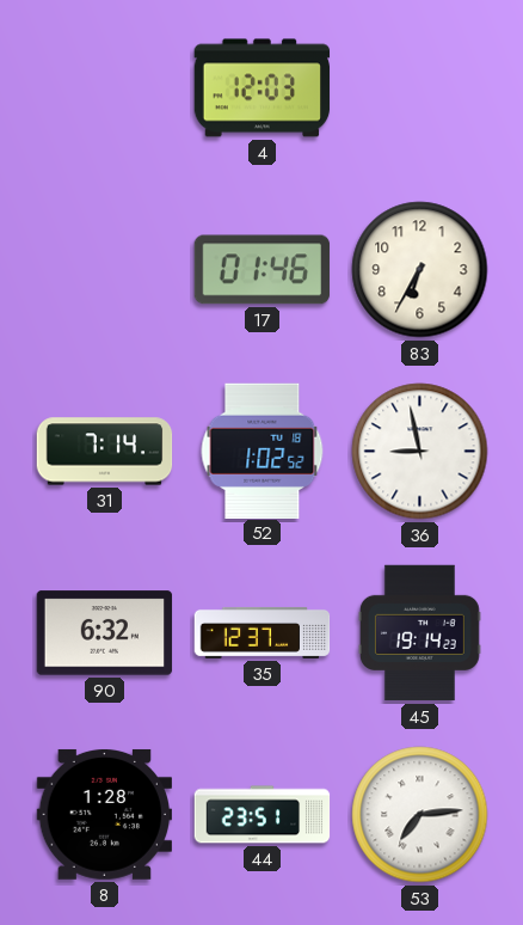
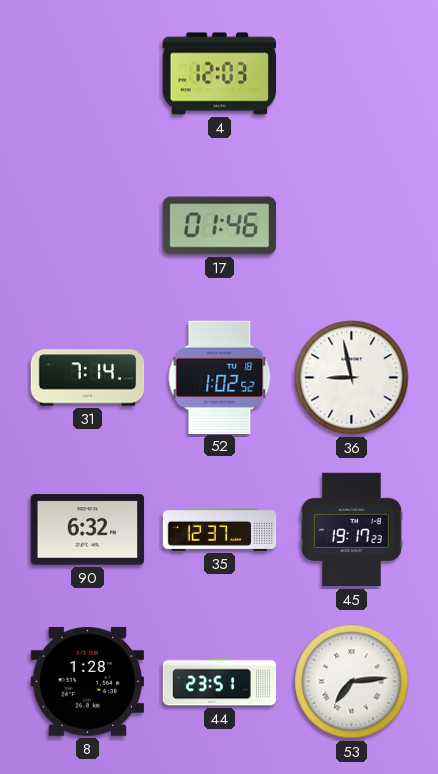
83: 6:35 -> none (420, 270)
45: 19:14 -> 19:17 (351, 530)
